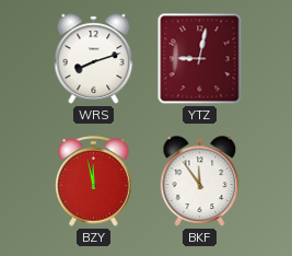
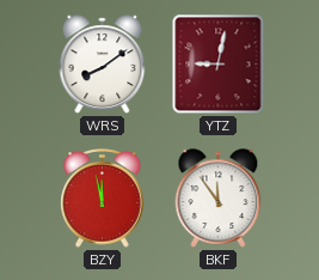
WRS: 8:12 -> 8:09 (103, 65)
